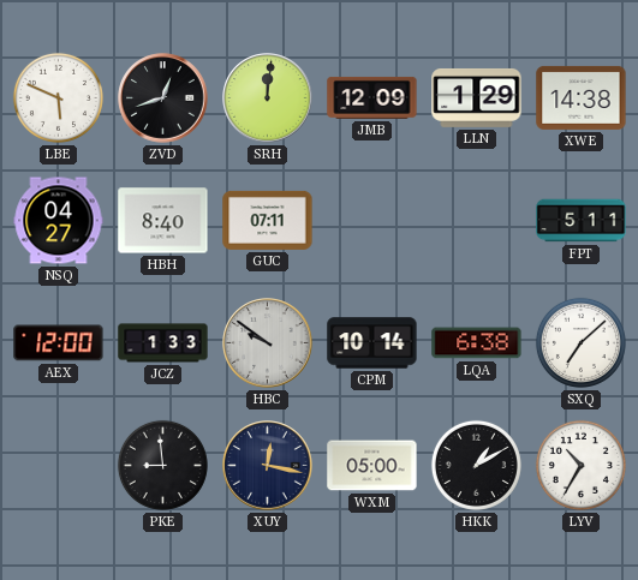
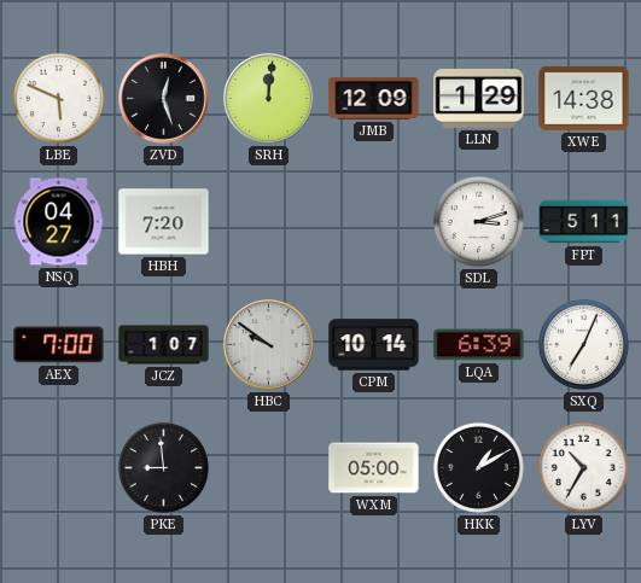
ZVD: 12:42 -> 12:27 (164, 99)
HBH: 8:40 -> 7:20 (164, 222)
GUC: 07:11 -> none (268, 220)
SDL: none -> 3:12 (478, 221)
AEX: 12:00 -> 7:00 (59, 345)
JCZ: 1:33 -> 1:07 (164, 345)
LQA: 6:38 -> 6:39 (479, 345)
SXQ: 7:08 -> 7:04 (583, 344)
XUY: 12:17 -> none (268, 466)
